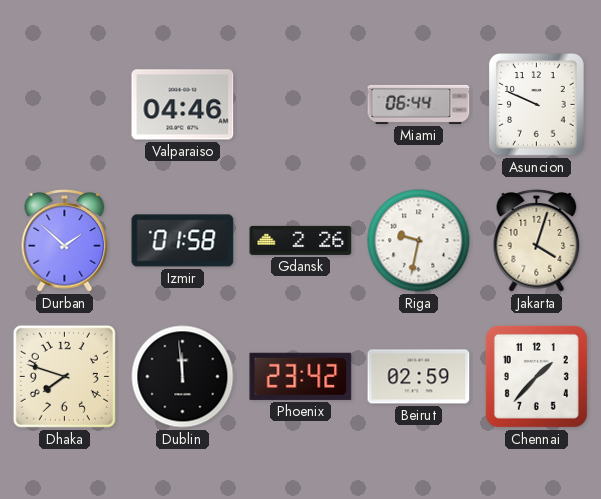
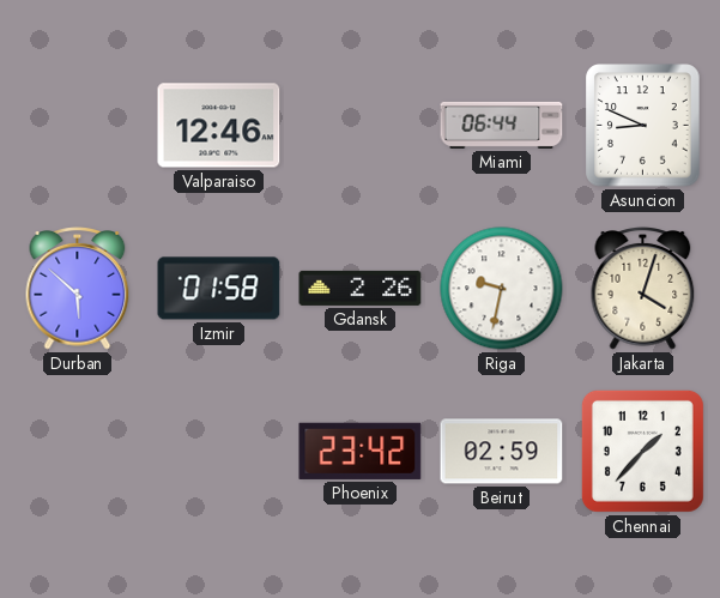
Valparaiso: 04:46 -> 12:46 (219, 126)
Asuncion: 9:49 -> 8:49 (643, 126)
Durban: 1:52 -> 5:52 (78, 289)
Dhaka: 7:48 -> none (64, 376)
Dublin: 11:59 -> none (183, 377)
